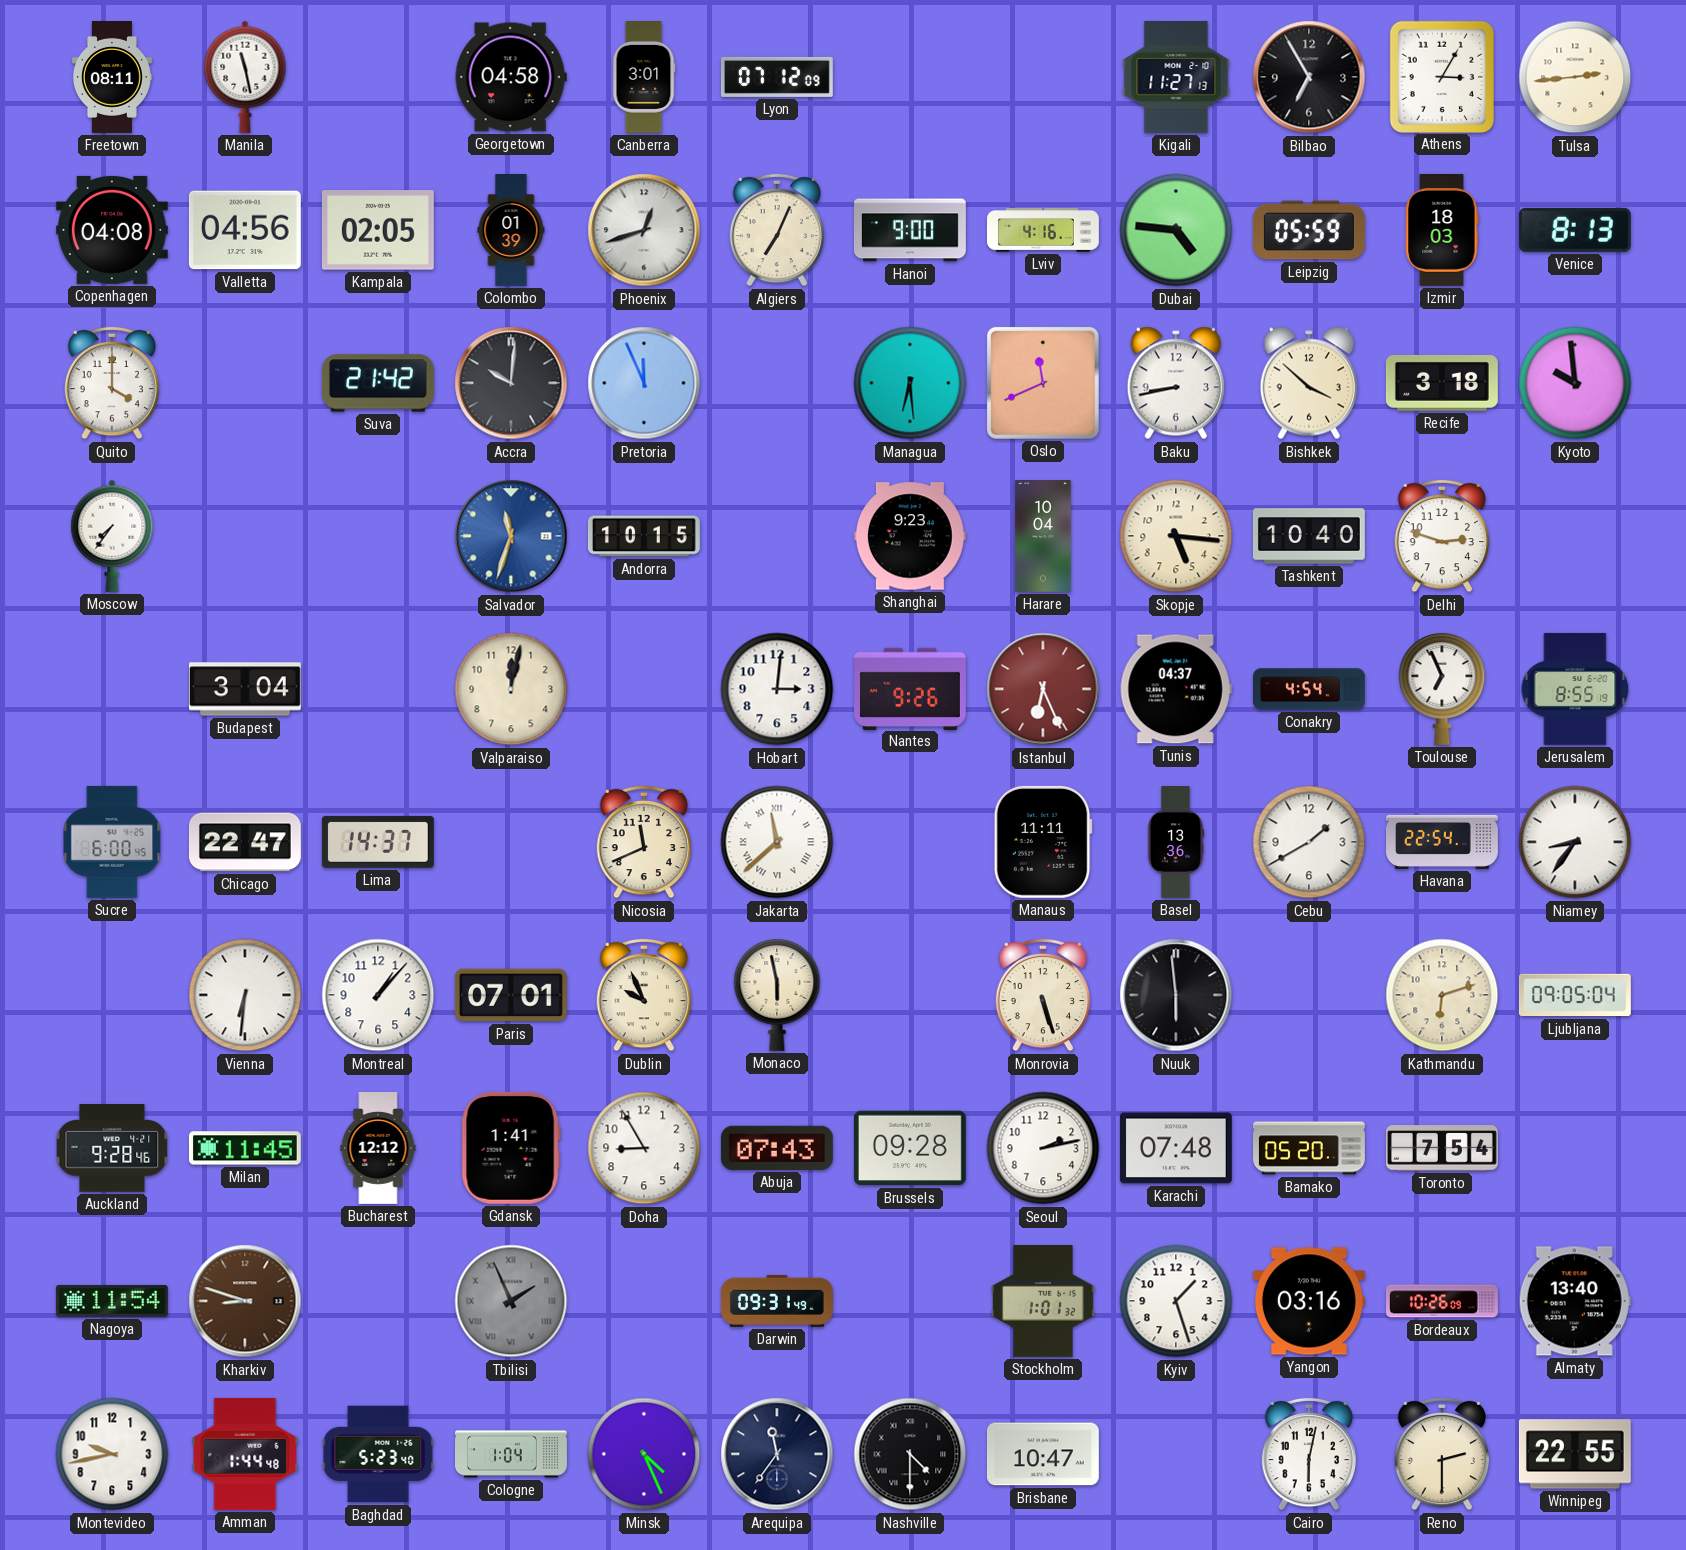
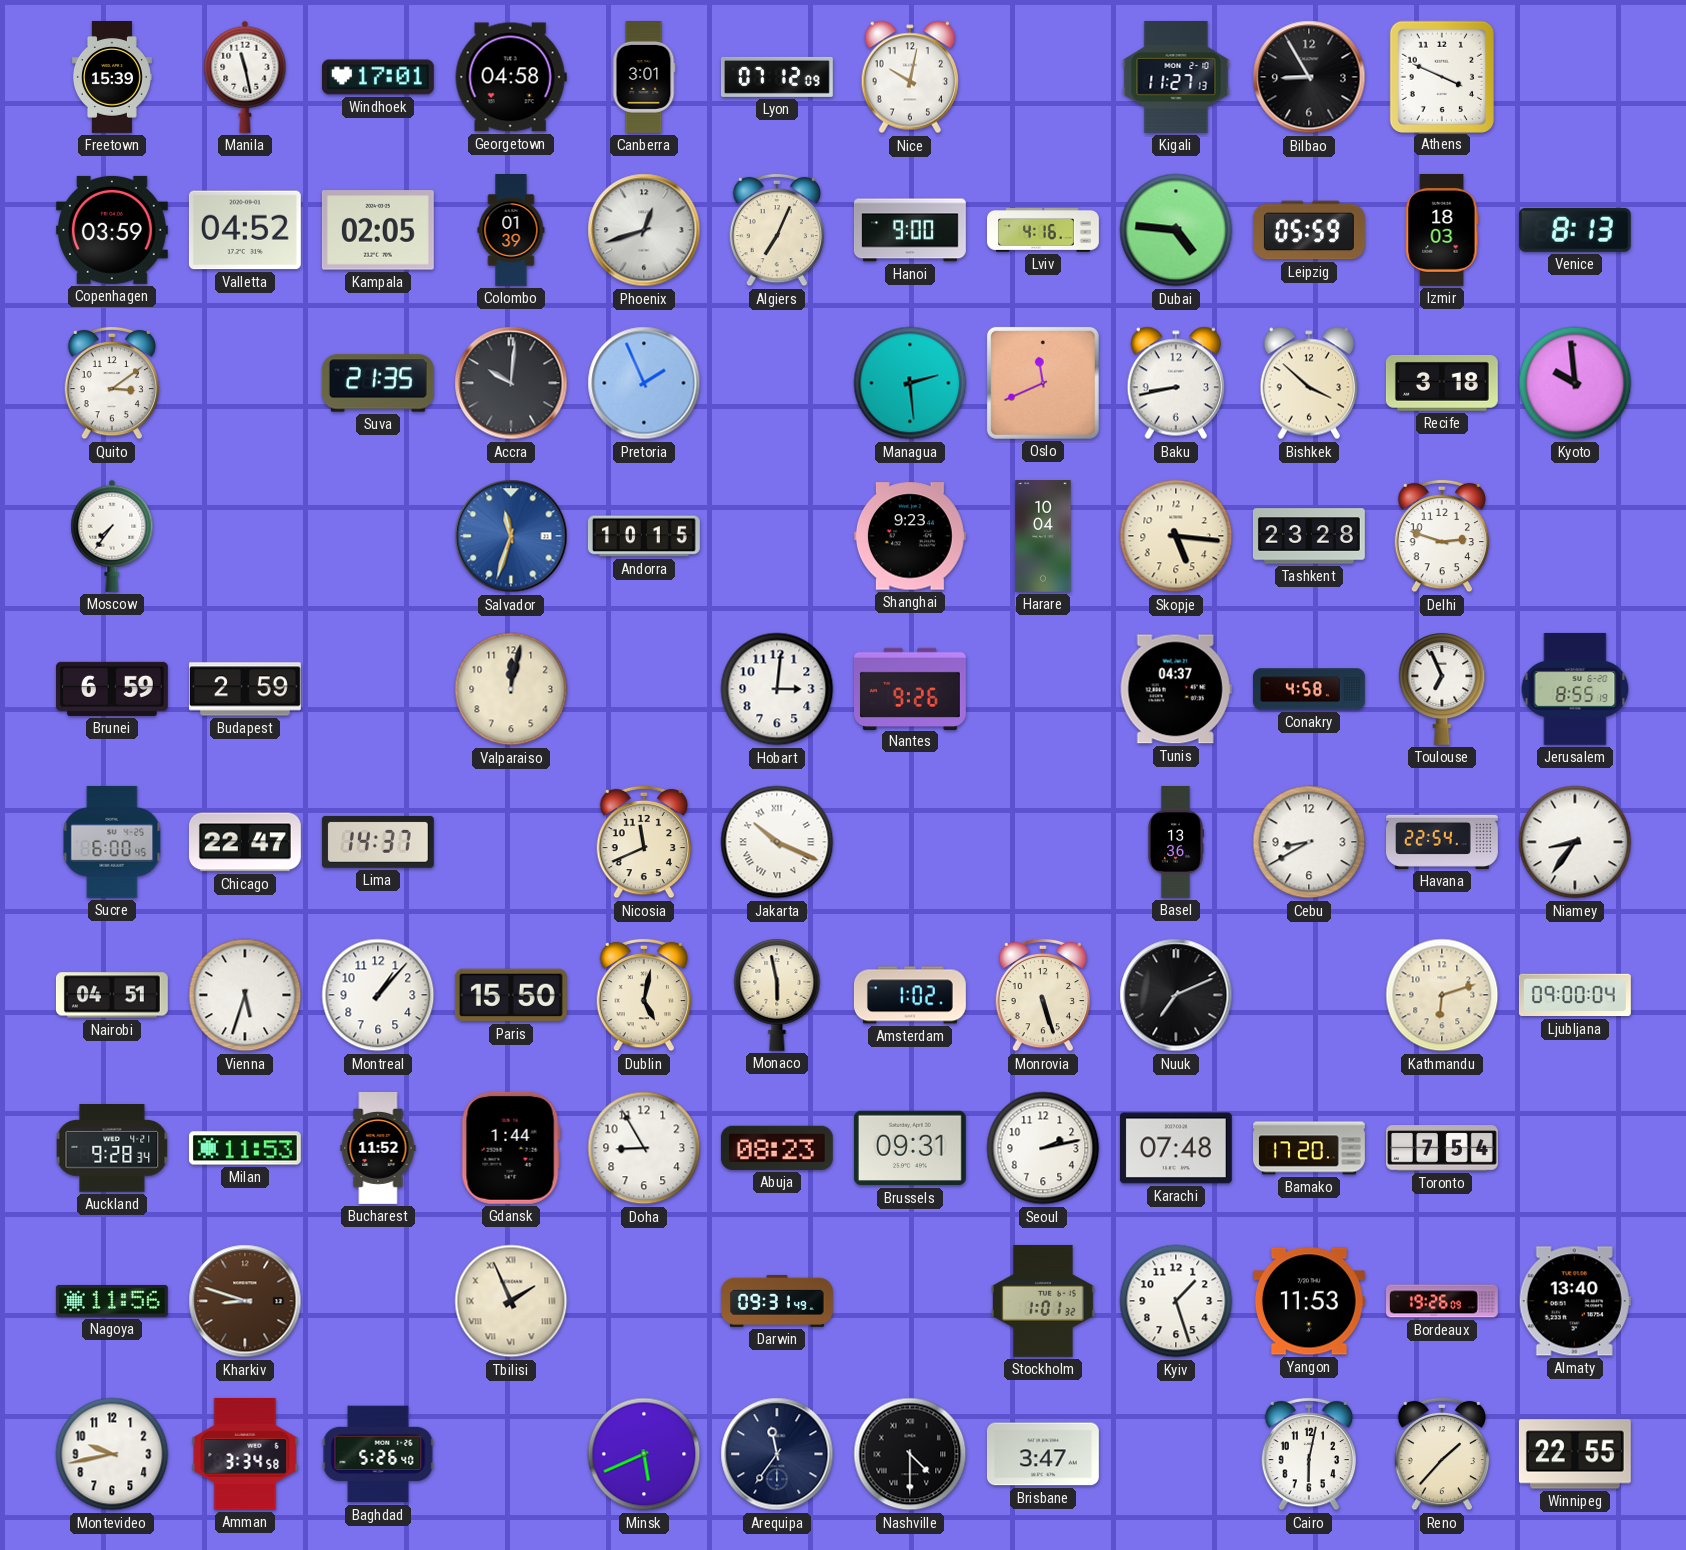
Freetown: 08:11 -> 15:39 (112, 78)
Windhoek: none -> 17:01 (378, 77)
Nice: none -> 10:02 (909, 77)
Bilbao: 6:55 -> 8:55 (1309, 77)
Athens: 3:05 -> 3:49 (1441, 76)
Tulsa: 2:44 -> none (1575, 77)
Copenhagen: 04:08 -> 03:59 (112, 230)
Valletta: 04:56 -> 04:52 (245, 230)
Quito: 4:00 -> 3:09 (111, 383)
Suva: 21:42 -> 21:35 (378, 383)
Pretoria: 11:56 -> 1:56 (644, 383)
Managua: 6:29 -> 2:29 (910, 383)
Tashkent: 10:40 -> 23:28 (1309, 536)
Brunei: none -> 6:59 (112, 689)
Budapest: 3:04 -> 2:59 (245, 689)
Istanbul: 6:26 -> none (1043, 689)
Conakry: 4:54 -> 4:58 (1310, 689)
Jakarta: 11:38 -> 10:19 (777, 842)
Manaus: 11:11 -> none (1043, 842)
Cebu: 1:40 -> 8:40 (1309, 842)
Nairobi: none -> 04:51 (112, 995)
Vienna: 6:31 -> 5:33 (245, 995)
Paris: 07:01 -> 15:50 (511, 995)
Dublin: 9:56 -> 5:02 (643, 995)
Amsterdam: none -> 1:02 (910, 995)
Nuuk: 5:59 -> 7:11 (1176, 995)
Ljubljana: 09:05 -> 09:00 (1575, 995)
Auckland: 9:28:46 -> 9:28:34 (112, 1149)
Milan: 11:45 -> 11:53 (245, 1148)
Bucharest: 12:12 -> 11:52 (378, 1149)
Gdansk: 1:41 -> 1:44 (511, 1148)
Abuja: 07:43 -> 08:23 (777, 1148)
Brussels: 09:28 -> 09:31 (910, 1148)
Bamako: 05:20 -> 17:20 (1310, 1148)
Nagoya: 11:54 -> 11:56 (112, 1301)
Tbilisi dial: grey -> cream (511, 1301)
Yangon: 03:16 -> 11:53 (1309, 1301)
Bordeaux: 10:26 -> 19:26 (1443, 1301)
Amman: 1:44 -> 3:34 (245, 1454)
Baghdad: 5:23 -> 5:26 (378, 1454)
Cologne: 1:04 -> none (512, 1454)
Minsk: 4:26 -> 5:41 (644, 1454)
Brisbane: 10:47 -> 3:47 (1043, 1454)
Reno: 2:30 -> 1:37 (1441, 1454)
